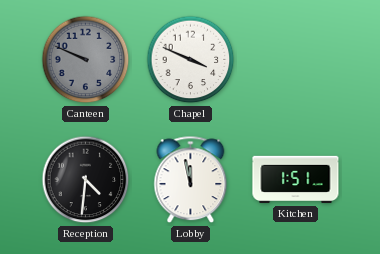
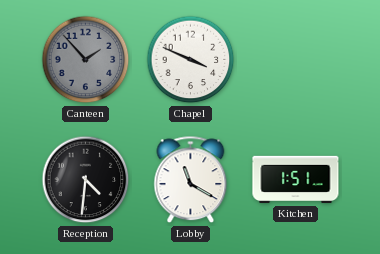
Canteen: 9:49 -> 1:53 (86, 60)
Lobby: 11:58 -> 11:20 (191, 180)
